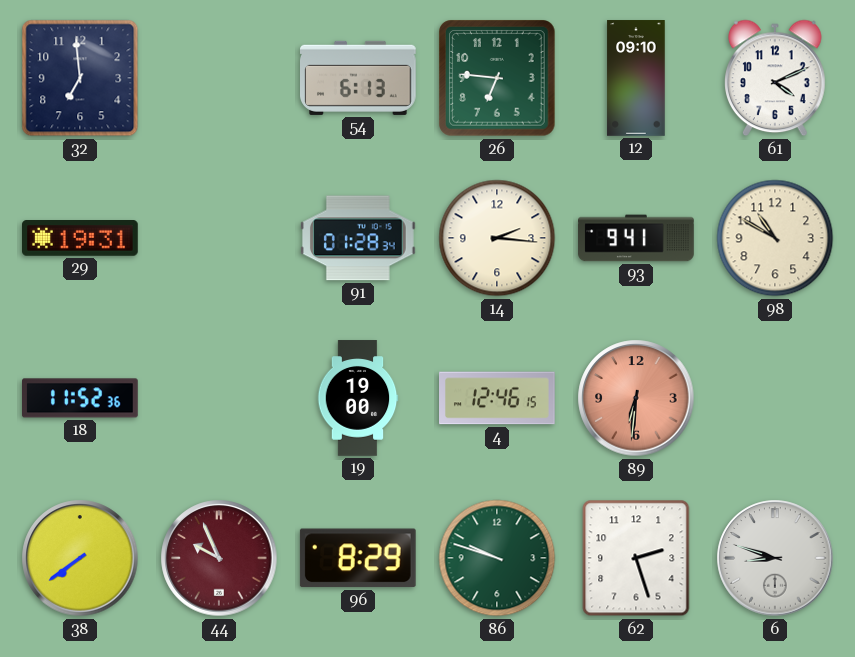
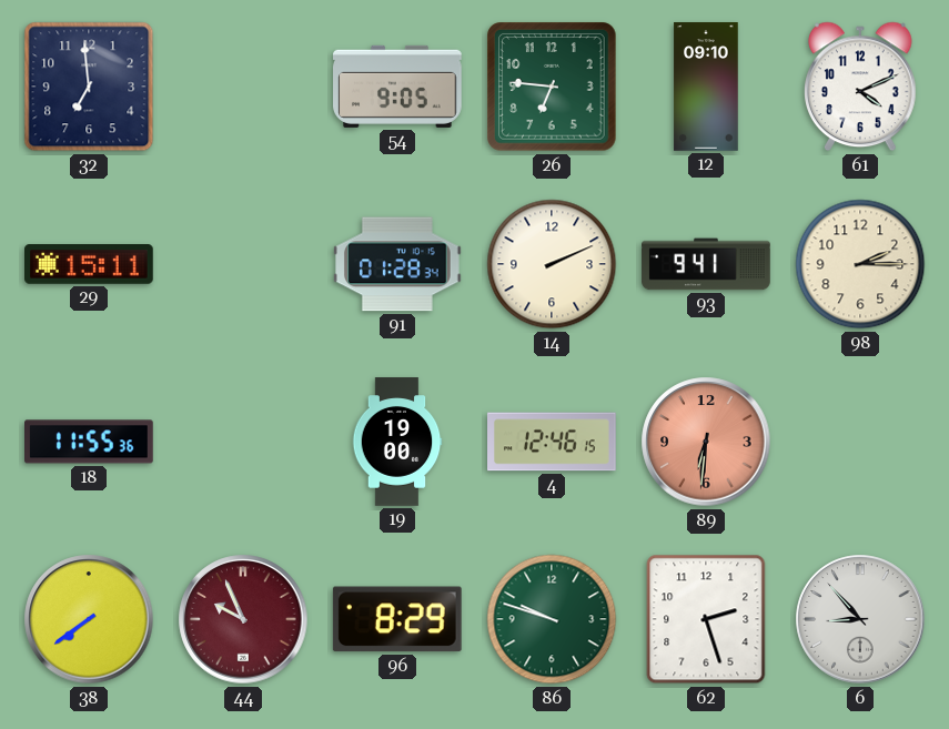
54: 6:13 -> 9:05 (398, 87)
29: 19:31 -> 15:11 (90, 265)
14: 2:16 -> 2:11 (552, 264)
98: 10:50 -> 2:15 (860, 264)
18: 11:52 -> 11:55 (90, 442)
6: 8:48 -> 8:53 (860, 619)
